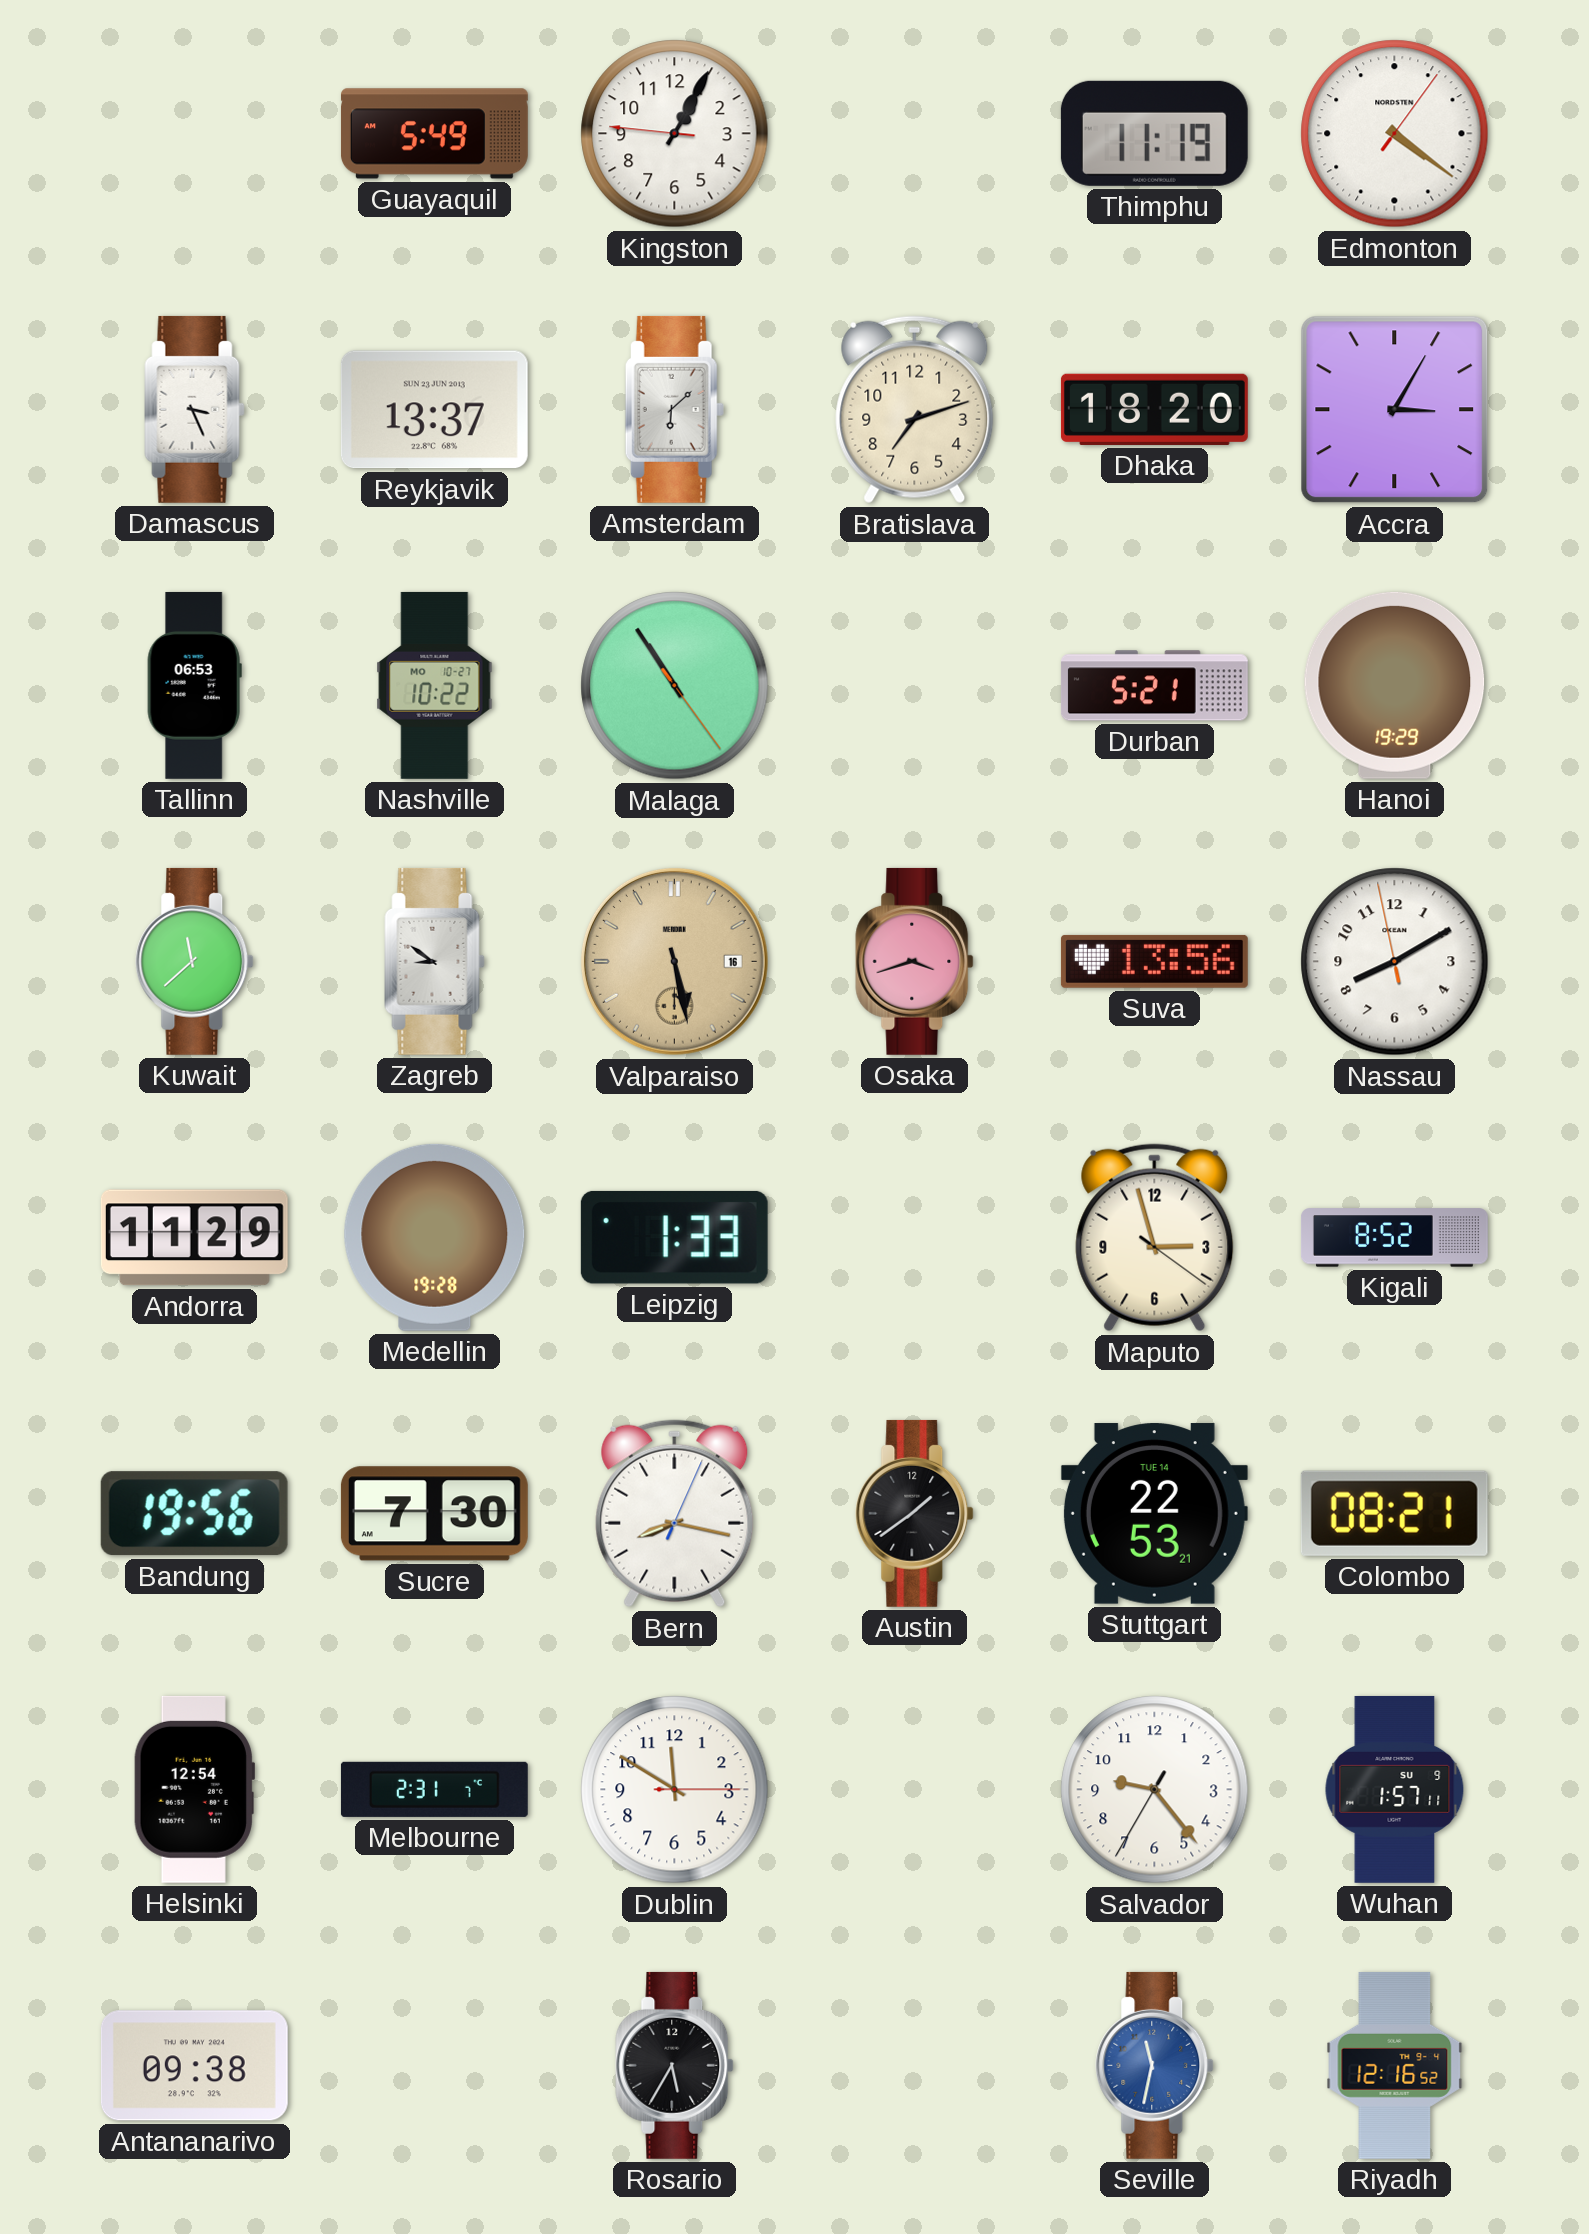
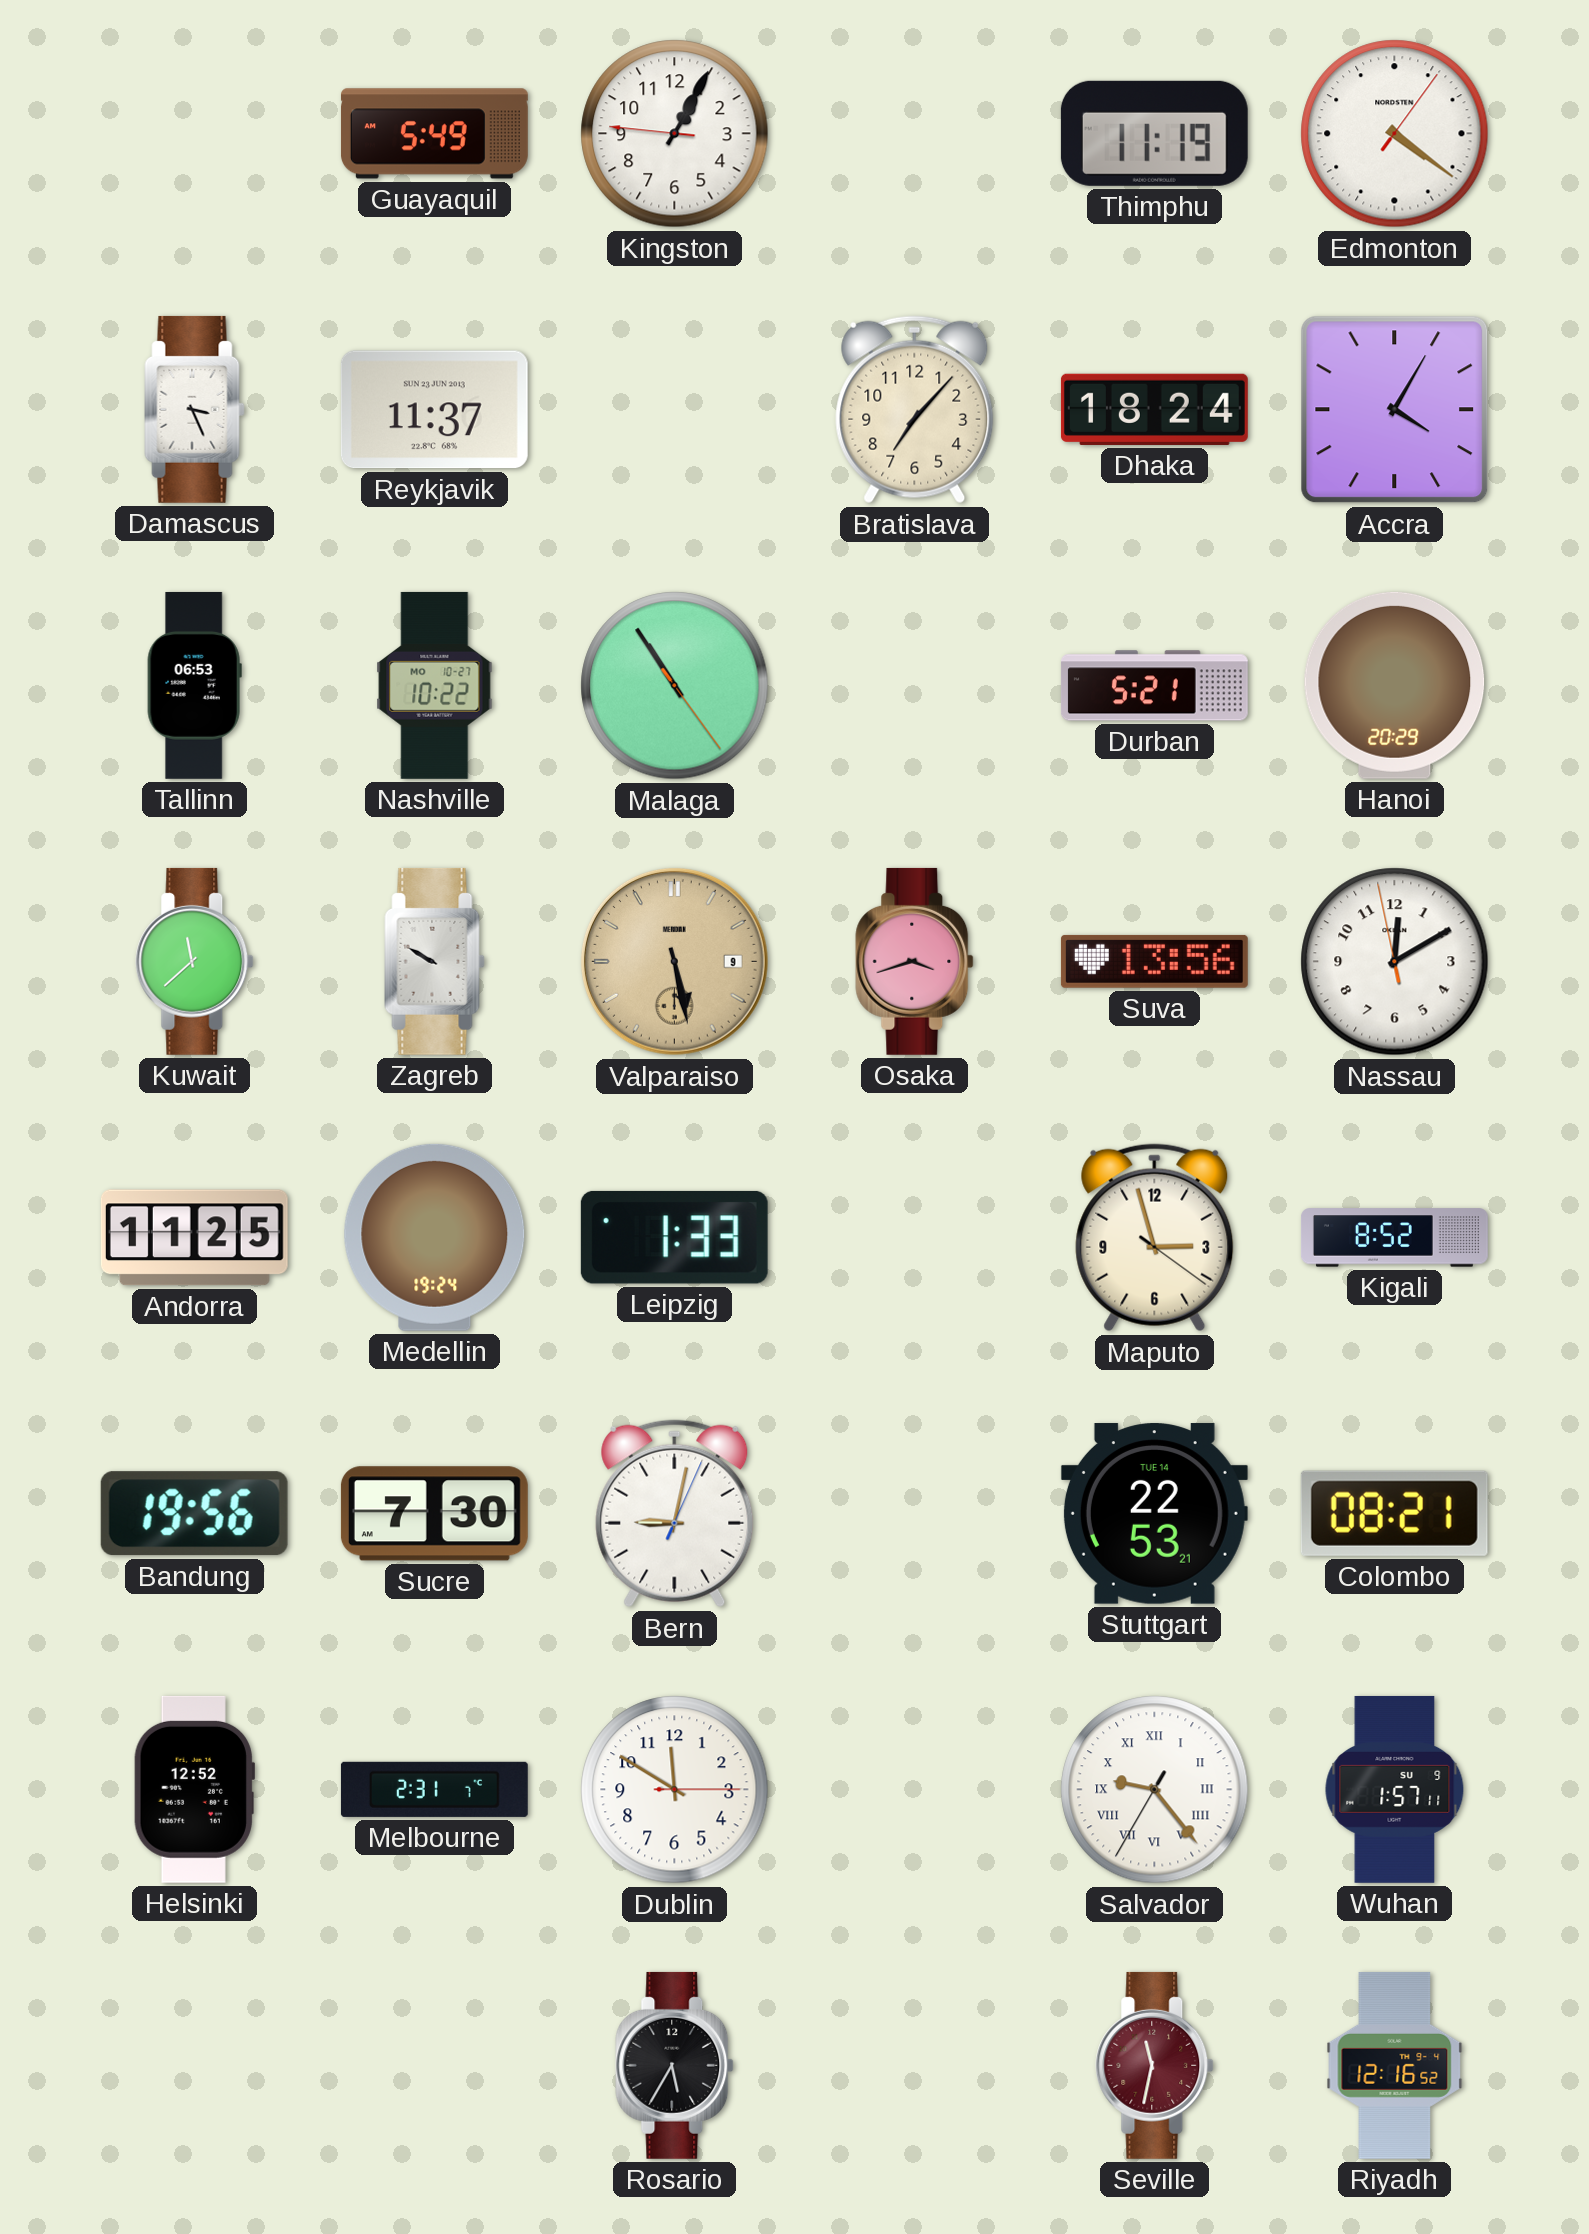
Reykjavik: 13:37 -> 11:37 (434, 410)
Amsterdam: 6:08 -> none (674, 409)
Bratislava: 7:12 -> 7:07 (915, 410)
Dhaka: 18:20 -> 18:24 (1154, 409)
Accra: 3:05 -> 4:05 (1395, 410)
Hanoi: 19:29 -> 20:29 (1395, 685)
Zagreb: 8:51 -> 9:50 (435, 961)
Valparaiso date: 16 -> 9 (674, 961)
Nassau: 8:09 -> 12:09 (1395, 962)
Andorra: 11:29 -> 11:25 (194, 1238)
Medellin: 19:28 -> 19:24 (435, 1237)
Bern: 8:17 -> 9:02 (675, 1514)
Austin: 1:39 -> none (915, 1513)
Helsinki: 12:54 -> 12:52 (194, 1789)
Salvador numerals: Arabic -> Roman (1155, 1790)
Antananarivo: 09:38 -> none (194, 2066)
Seville dial: blue -> burgundy (1155, 2065)
